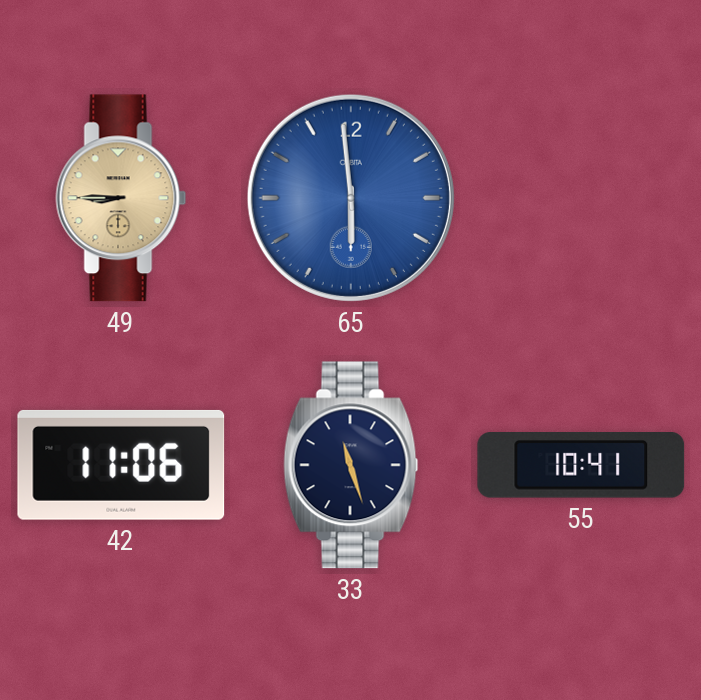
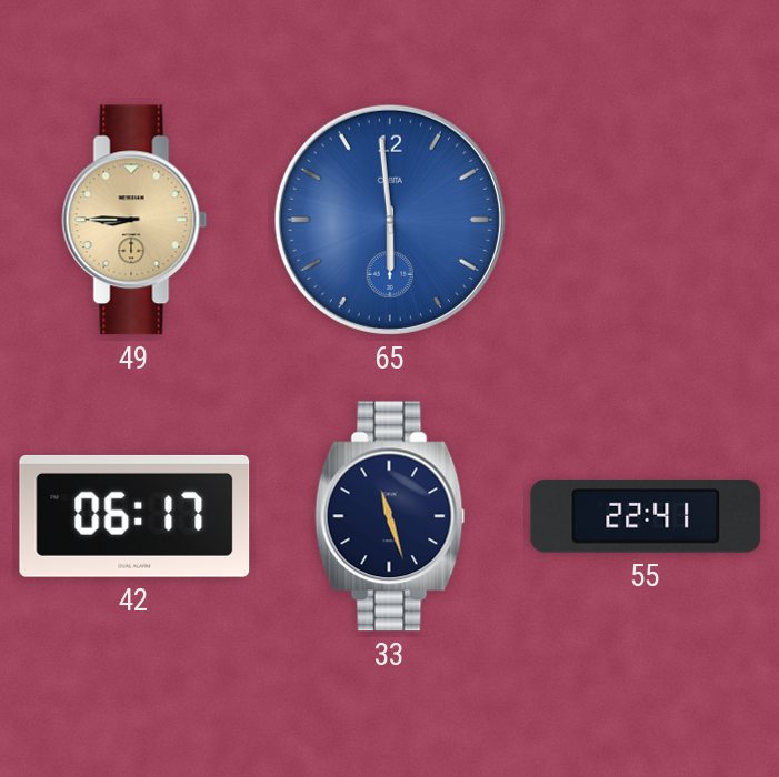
42: 11:06 -> 06:17 (134, 516)
55: 10:41 -> 22:41 (646, 517)
